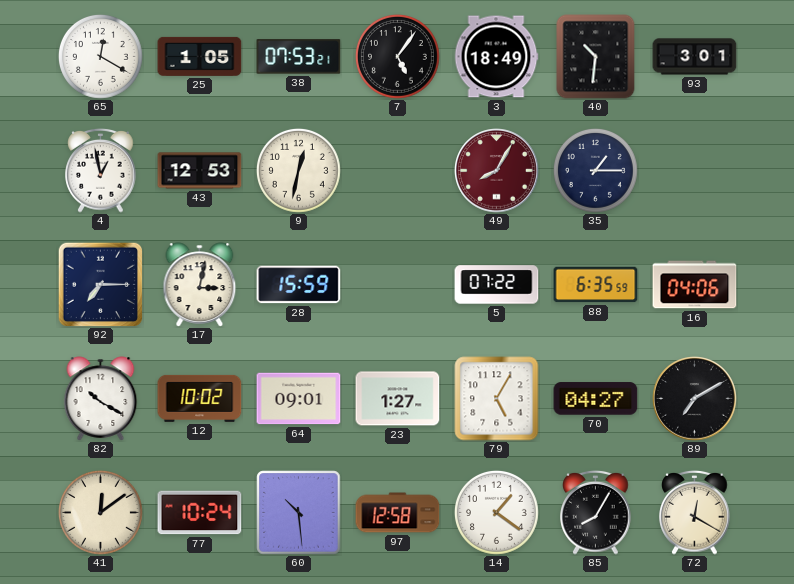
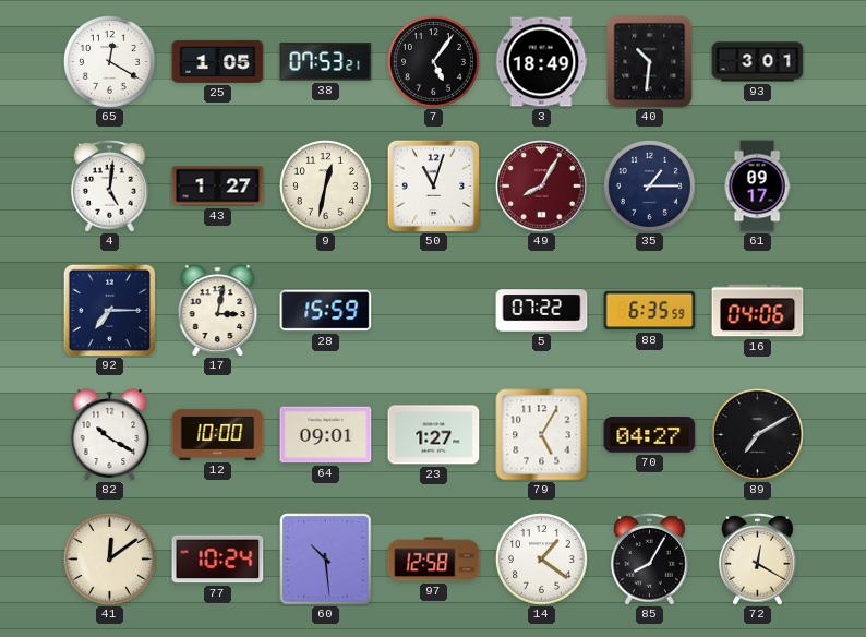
4: 12:58 -> 5:01 (110, 187)
43: 12:53 -> 1:27 (218, 187)
50: none -> 11:03 (433, 185)
61: none -> 09:17 (757, 187)
12: 10:02 -> 10:00 (218, 434)
